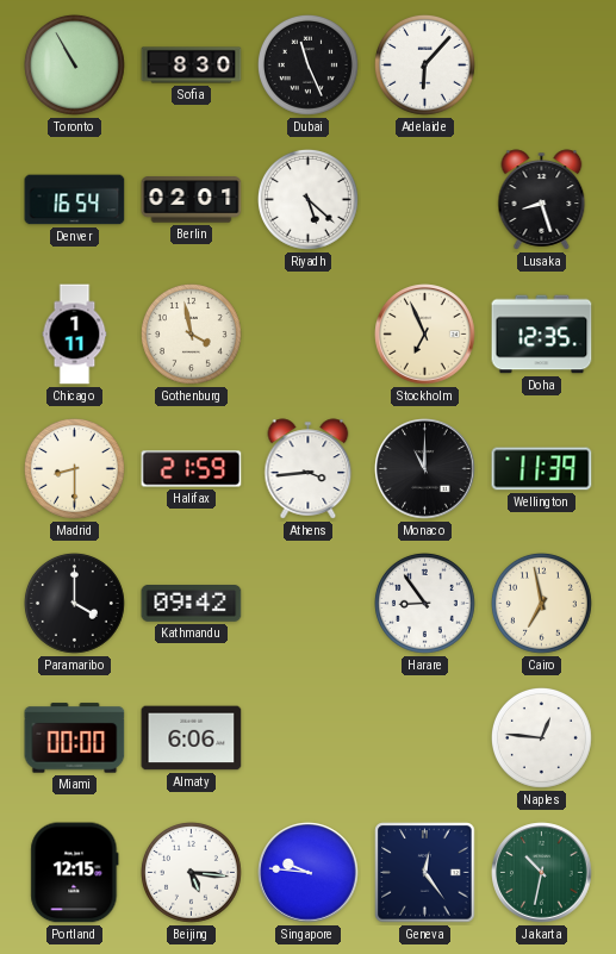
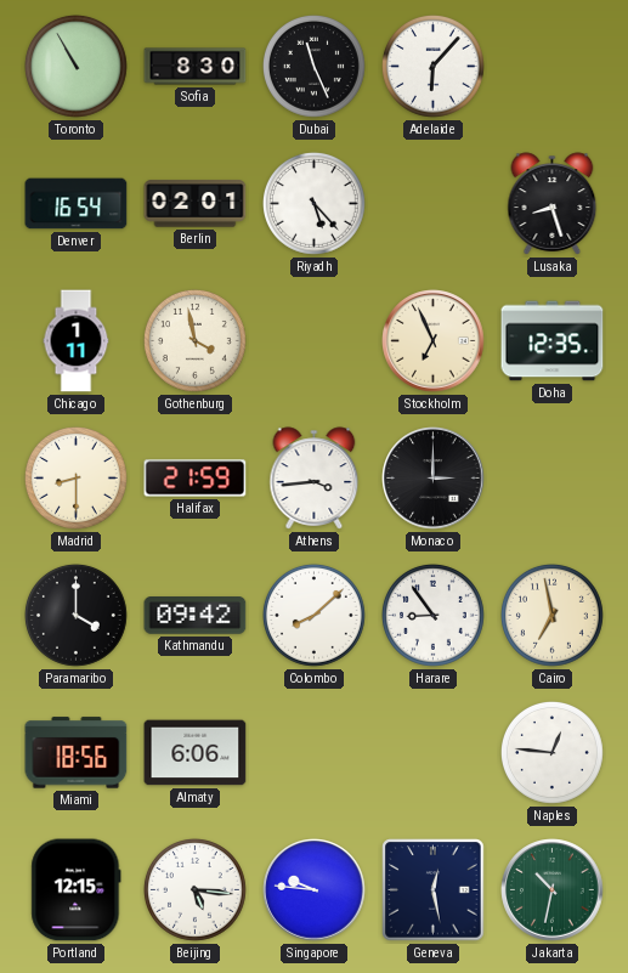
Riyadh: 5:22 -> 5:23 (315, 204)
Monaco: 11:00 -> 3:00 (434, 479)
Wellington: 11:39 -> none (542, 469)
Colombo: none -> 8:08 (315, 616)
Miami: 00:00 -> 18:56 (77, 753)
Geneva: 12:24 -> 12:28 (434, 890)
